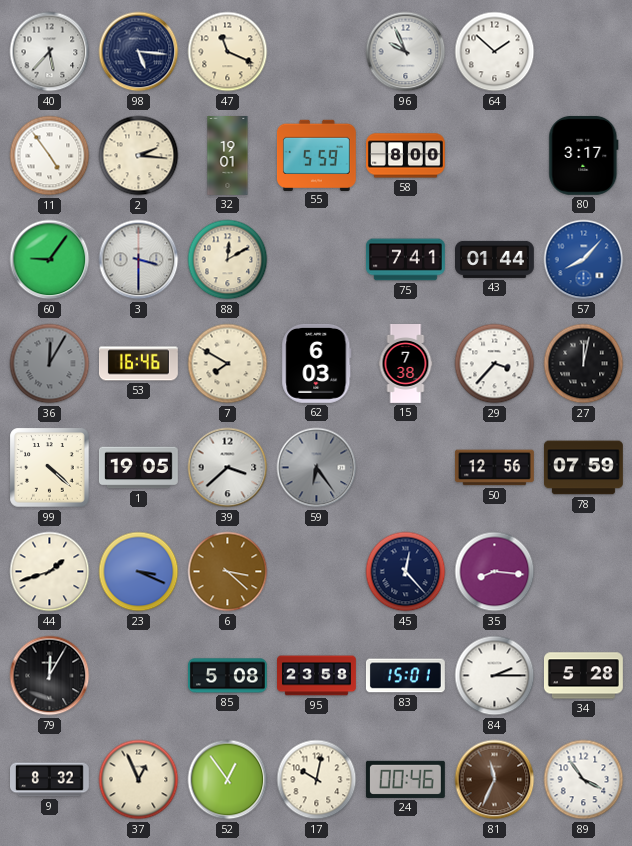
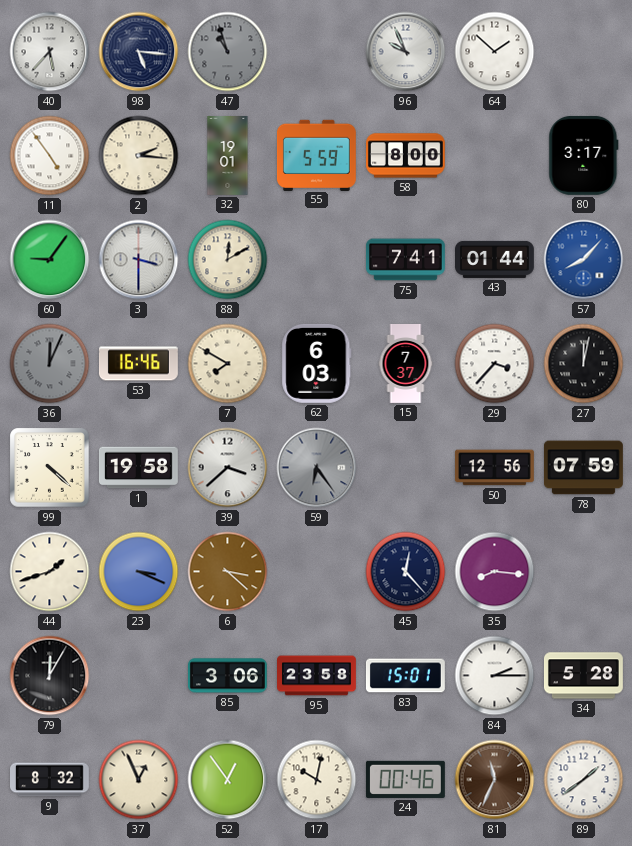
47: 11:19 -> 10:57 (228, 52)
47 dial: cream -> grey (228, 52)
36: 12:05 -> 12:04 (50, 364)
15: 7:38 -> 7:37 (406, 364)
1: 19:05 -> 19:58 (138, 468)
85: 5:08 -> 3:06 (227, 676)
89: 3:54 -> 1:39 (584, 780)
